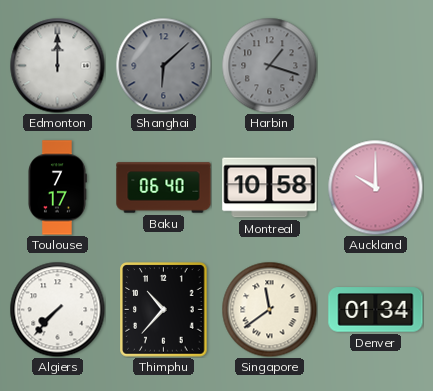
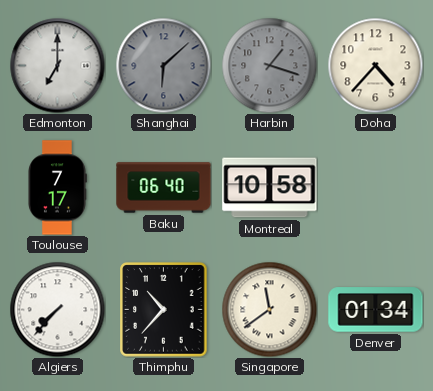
Edmonton: 12:00 -> 7:00 (57, 65)
Doha: none -> 4:37 (375, 65)
Auckland: 10:00 -> none (375, 187)
